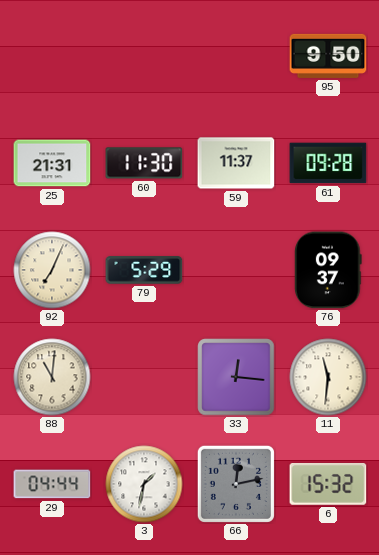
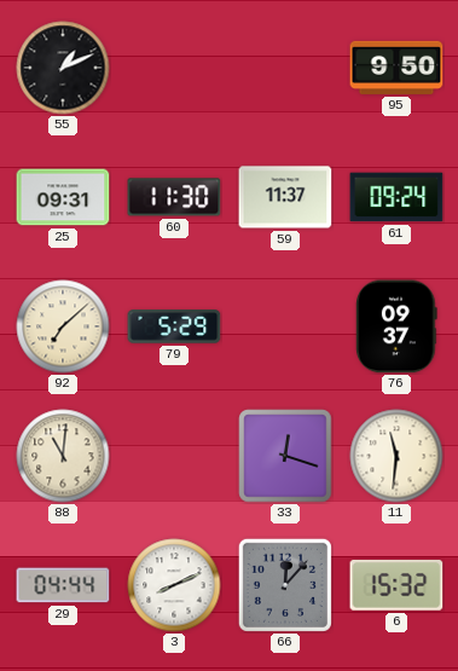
55: none -> 1:11 (63, 68)
25: 21:31 -> 09:31 (63, 197)
61: 09:28 -> 09:24 (396, 197)
92: 7:04 -> 7:08 (63, 326)
33: 12:16 -> 12:18 (285, 456)
3: 1:32 -> 8:11 (174, 585)
66: 12:13 -> 12:07 (285, 585)
